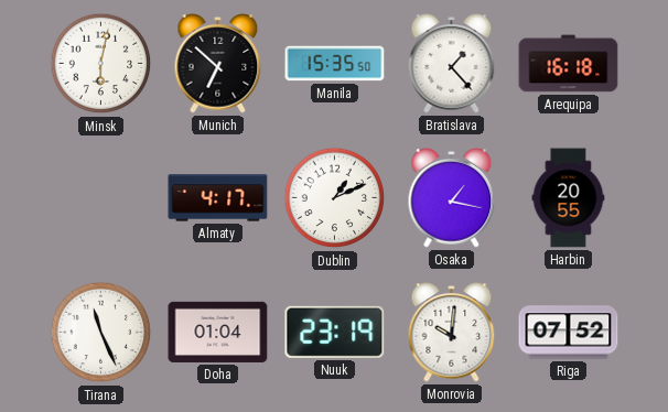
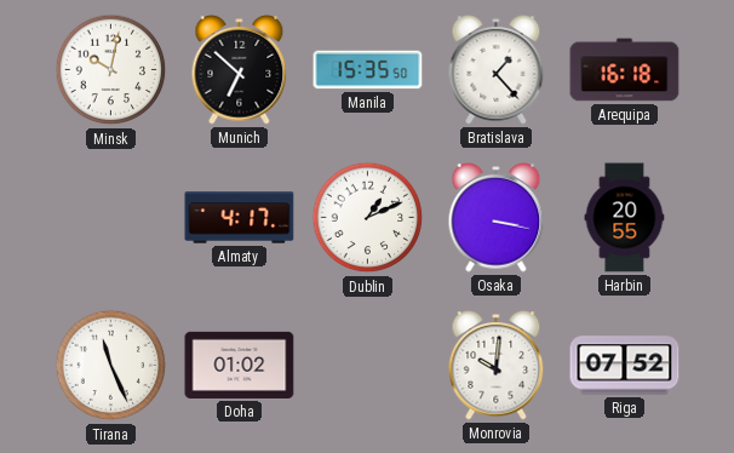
Minsk: 6:02 -> 10:02 (111, 70)
Osaka: 1:17 -> 3:17 (497, 218)
Doha: 01:04 -> 01:02 (240, 365)
Nuuk: 23:19 -> none (335, 332)
